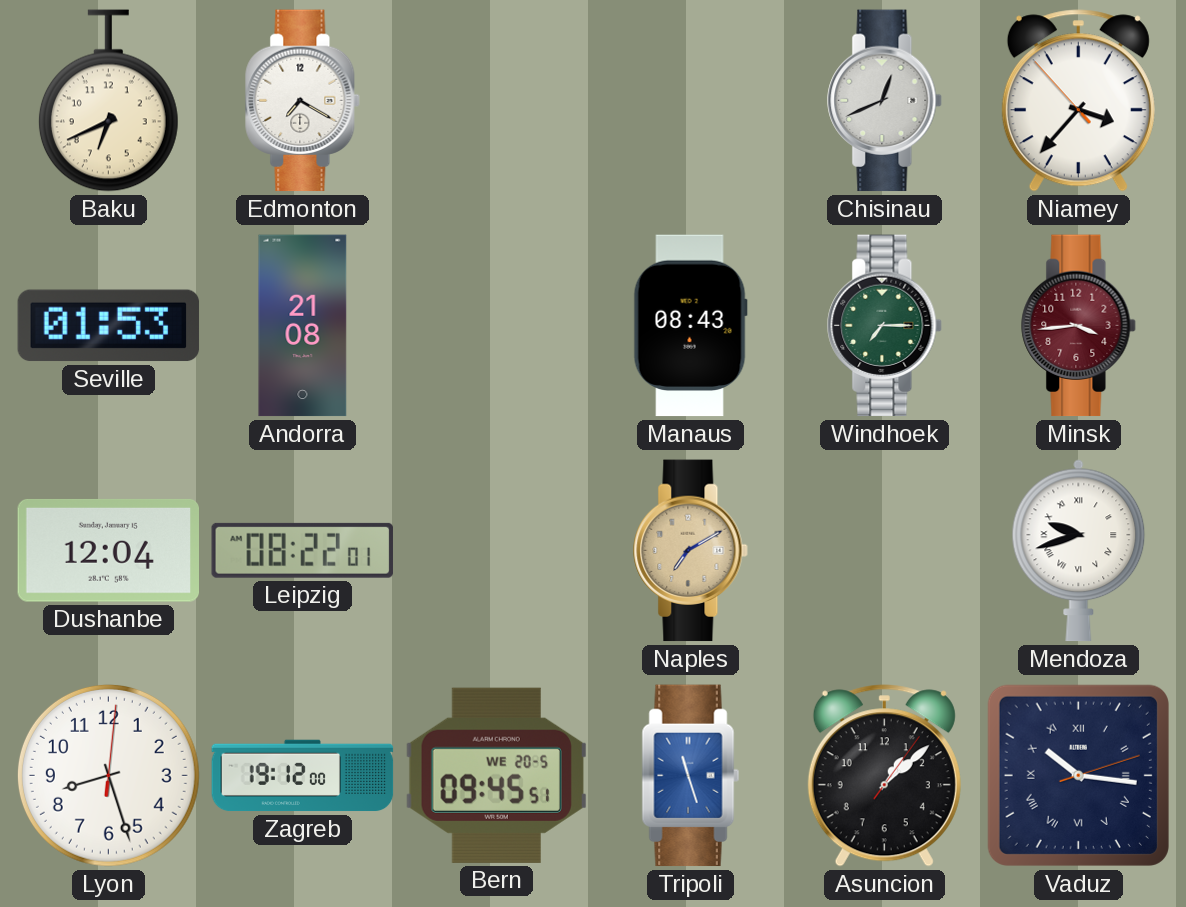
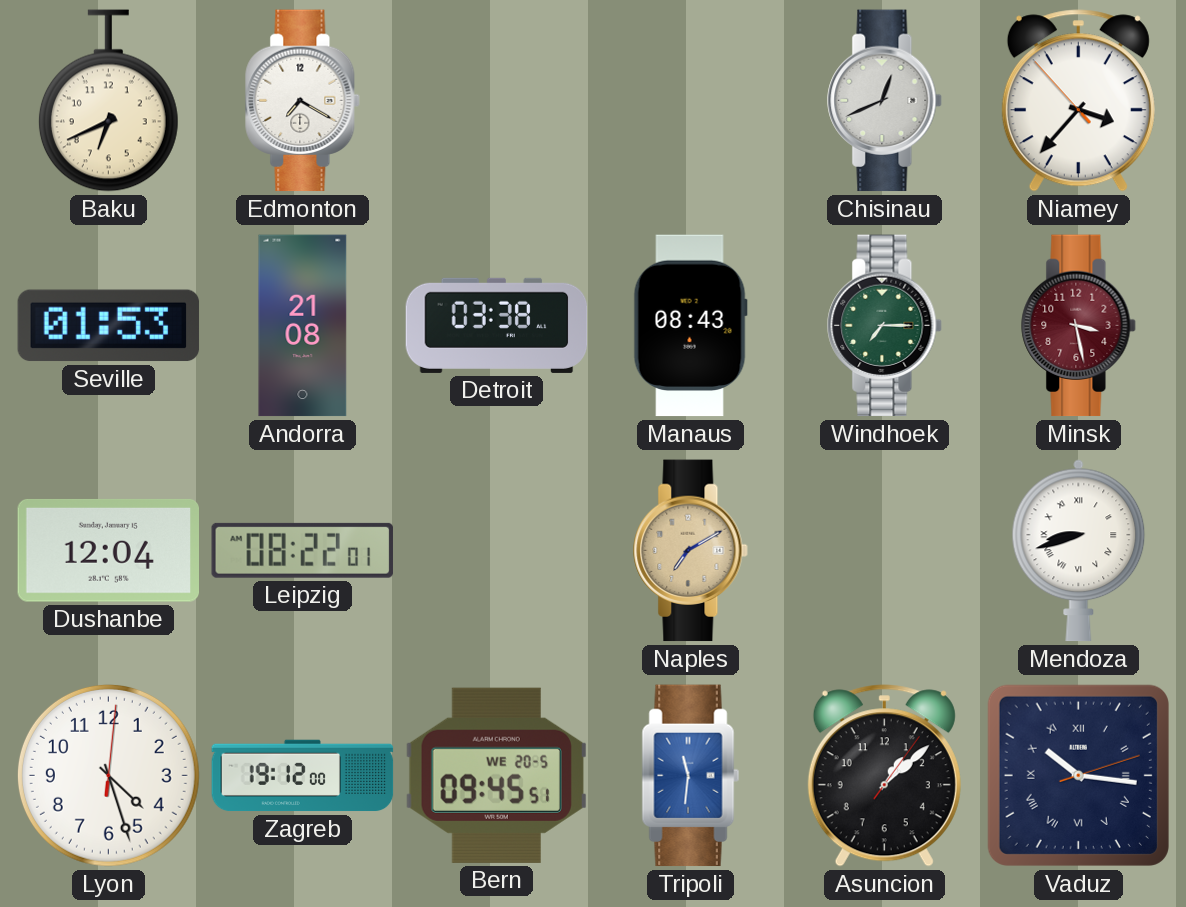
Detroit: none -> 03:38 (497, 325)
Minsk: 3:44 -> 3:28 (1079, 326)
Mendoza: 9:42 -> 8:42 (1079, 551)
Lyon: 8:27 -> 4:27 (108, 775)
Tripoli: 11:27 -> 11:31 (691, 776)
